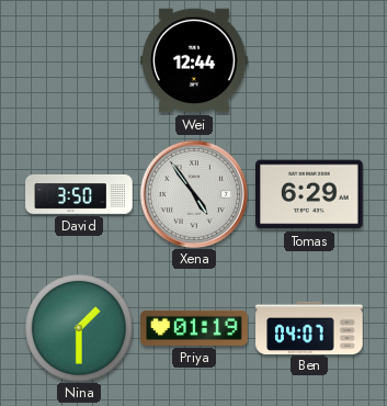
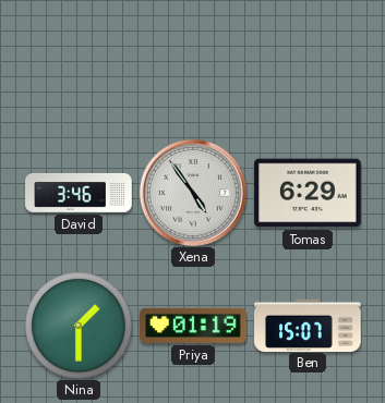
Wei: 12:44 -> none (194, 60)
David: 3:50 -> 3:46 (79, 193)
Ben: 04:07 -> 15:07 (308, 325)
